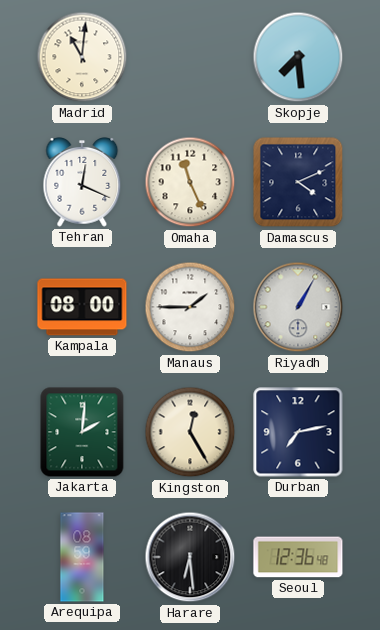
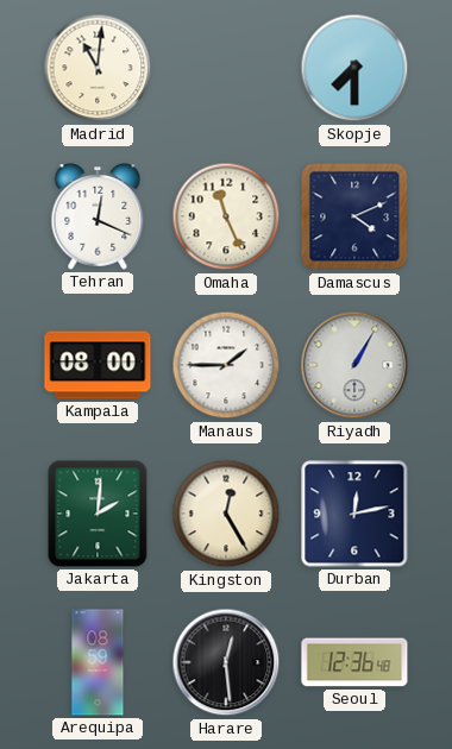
Skopje: 7:29 -> 7:30 (354, 68)
Durban: 7:13 -> 12:13 (354, 514)
Harare: 6:29 -> 12:29 (226, 662)
